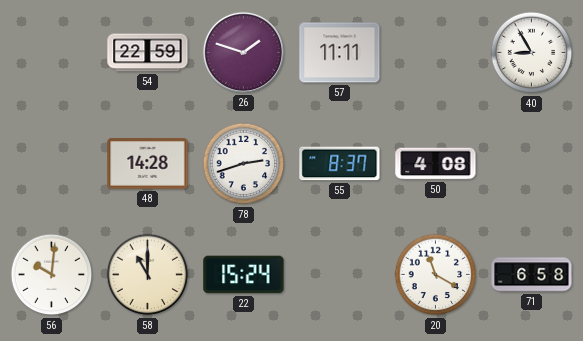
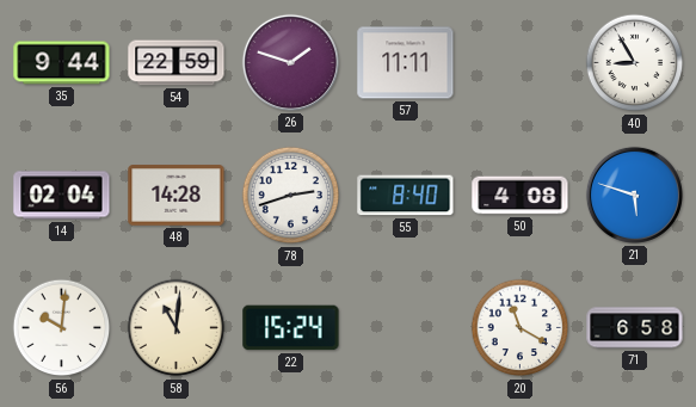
35: none -> 9:44 (62, 63)
14: none -> 02:04 (62, 196)
55: 8:37 -> 8:40 (406, 196)
21: none -> 5:48 (634, 195)
58: 11:00 -> 11:01 (177, 328)
